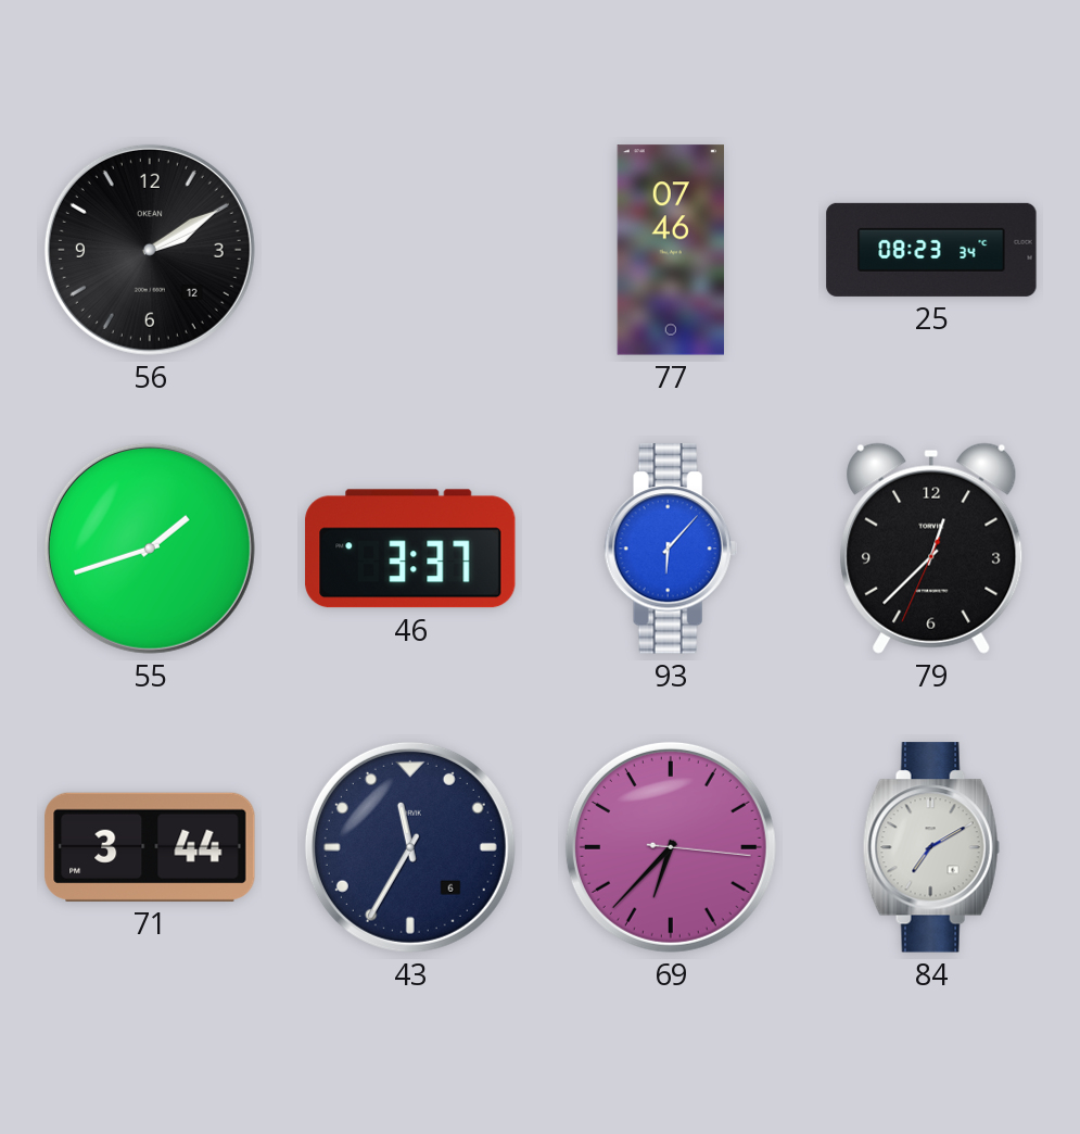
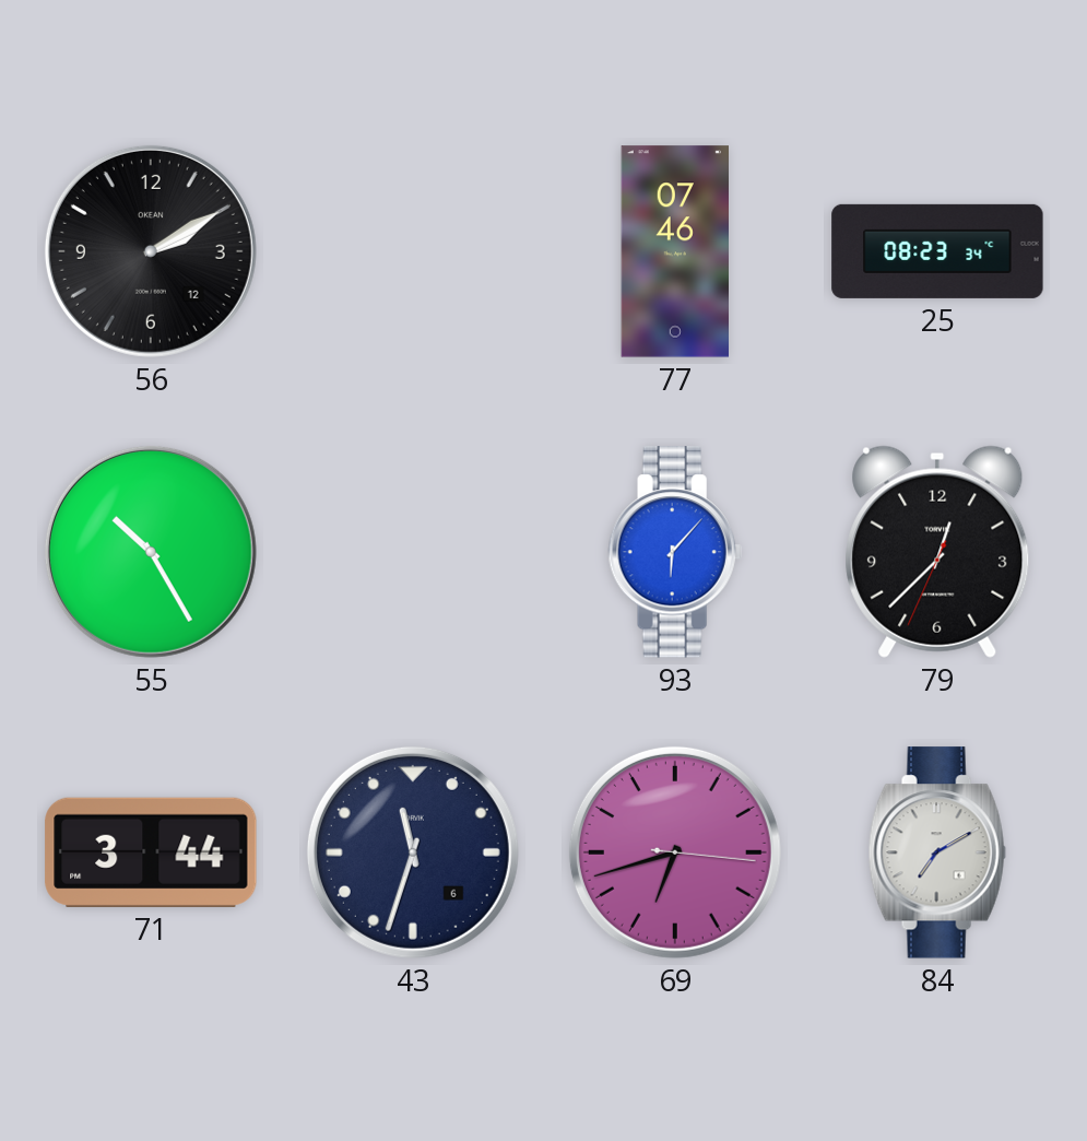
55: 1:42 -> 10:25 (151, 552)
46: 3:37 -> none (410, 549)
43: 11:35 -> 11:33 (413, 852)
69: 6:37 -> 6:42 (675, 852)
